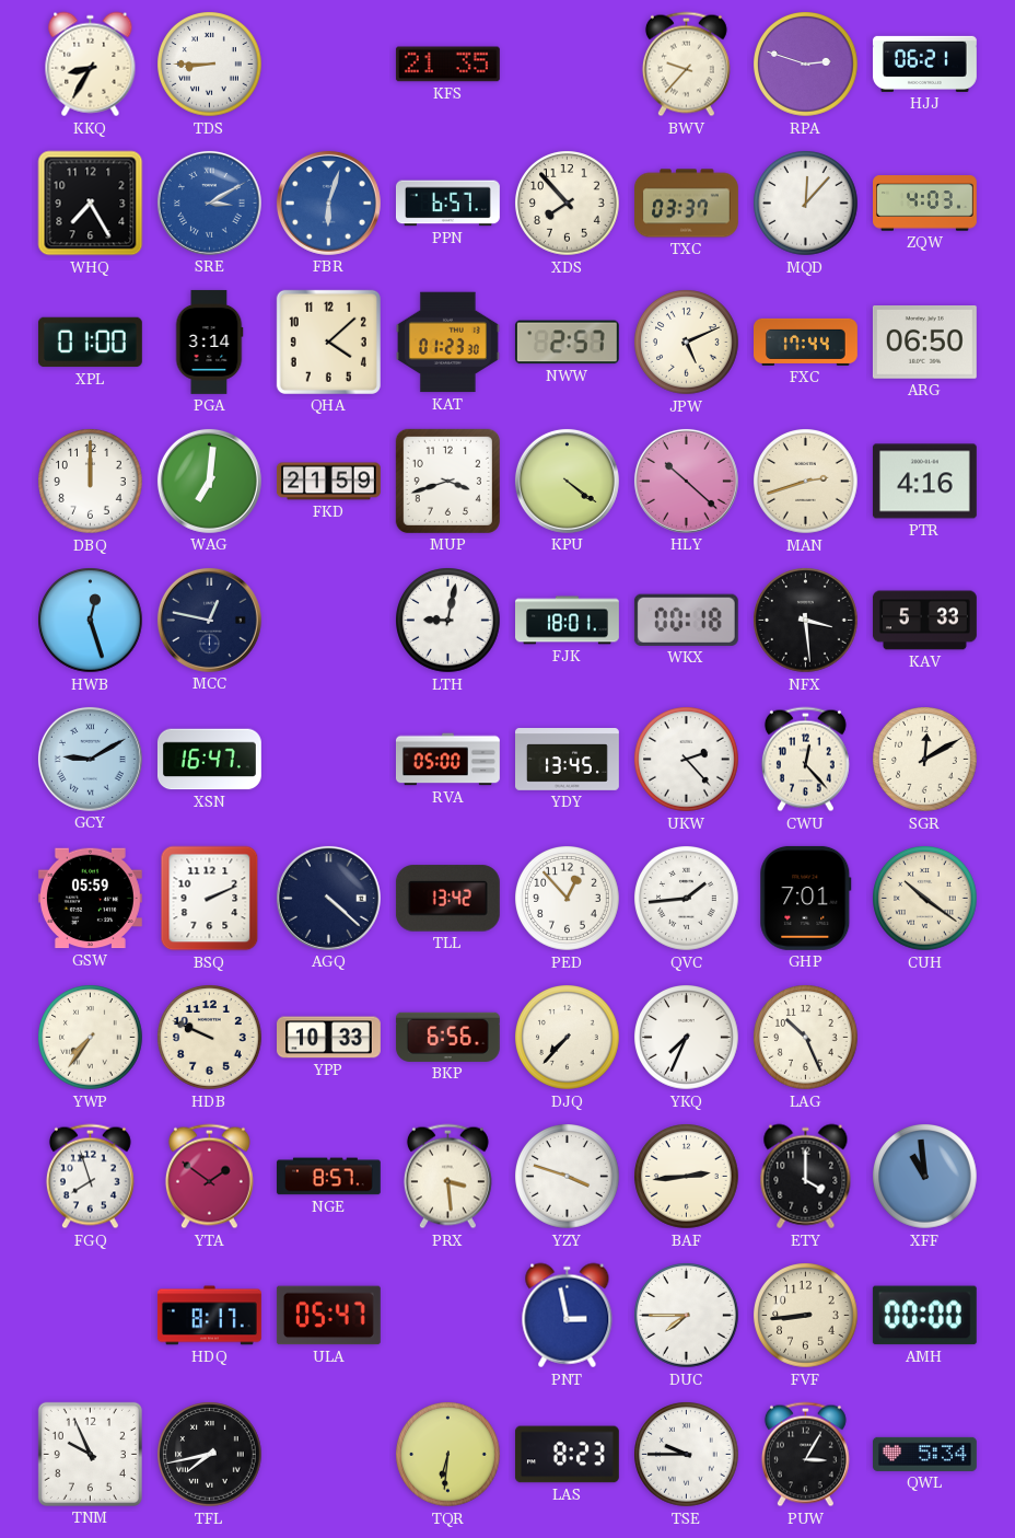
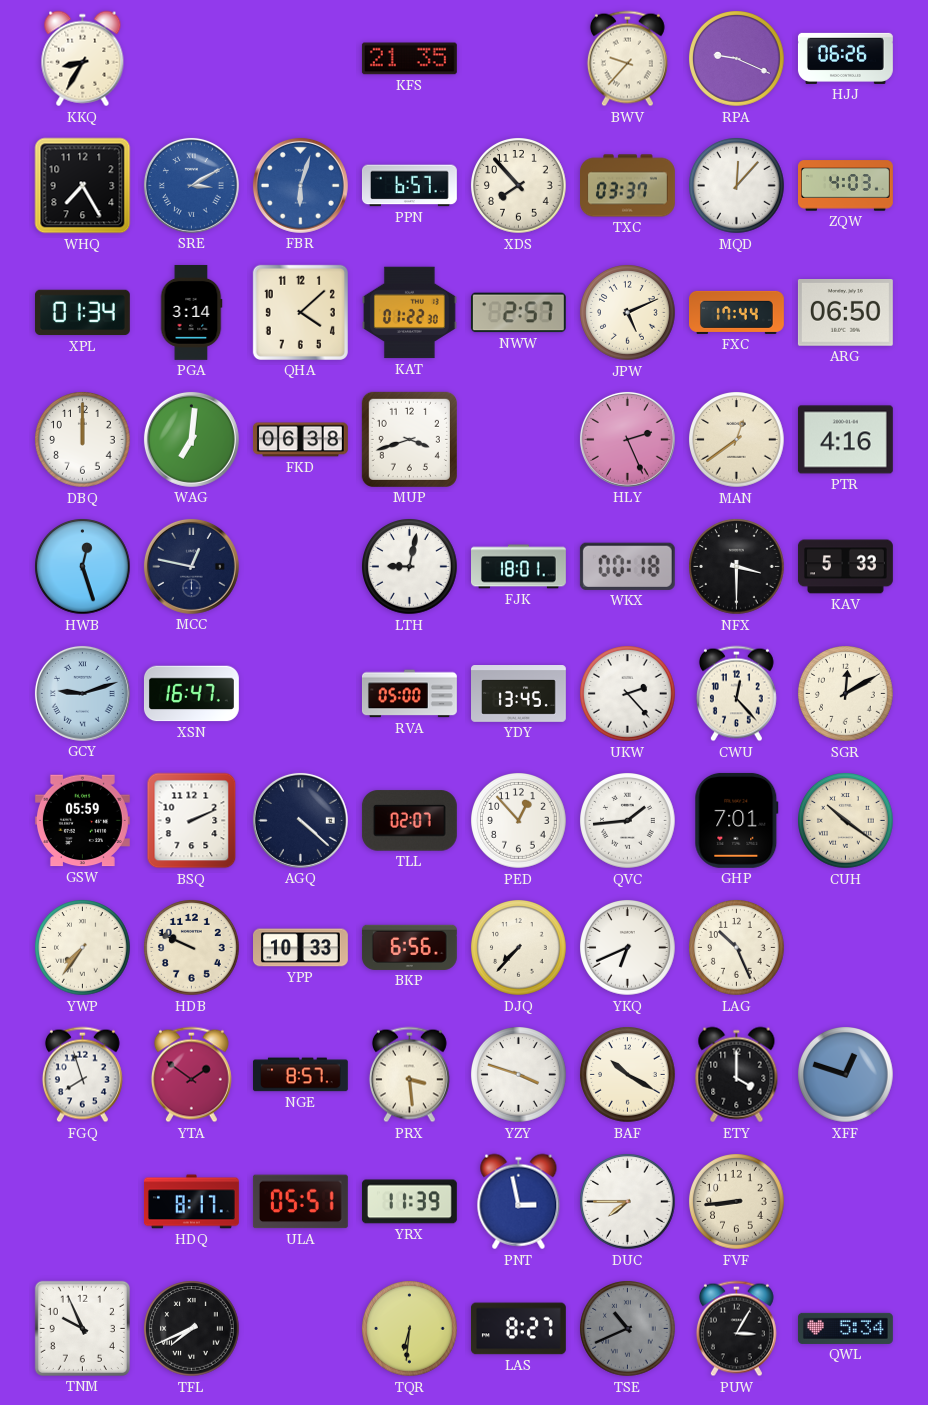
TDS: 8:45 -> none (210, 65)
RPA: 2:48 -> 9:19 (737, 59)
HJJ: 06:21 -> 06:26 (845, 58)
XPL: 01:00 -> 01:34 (82, 313)
KAT: 01:23 -> 01:22 (409, 313)
FKD: 21:59 -> 06:38 (301, 440)
KPU: 4:21 -> none (567, 481)
HLY: 10:22 -> 2:26 (627, 439)
MAN: 2:42 -> 12:39 (737, 440)
NFX: 3:29 -> 3:30 (737, 567)
GCY: 9:10 -> 9:12 (82, 693)
TLL: 13:42 -> 02:07 (409, 821)
YKQ: 7:34 -> 6:41 (628, 948)
BAF: 2:44 -> 10:20 (628, 1075)
XFF: 10:59 -> 12:48 (846, 1075)
ULA: 05:47 -> 05:51 (300, 1202)
YRX: none -> 11:39 (409, 1202)
AMH: 00:00 -> none (924, 1316)
TFL: 7:43 -> 7:41 (192, 1329)
LAS: 8:23 -> 8:27 (518, 1329)
TSE: 9:45 -> 10:41 (628, 1329)
TSE dial: white -> grey (628, 1329)
